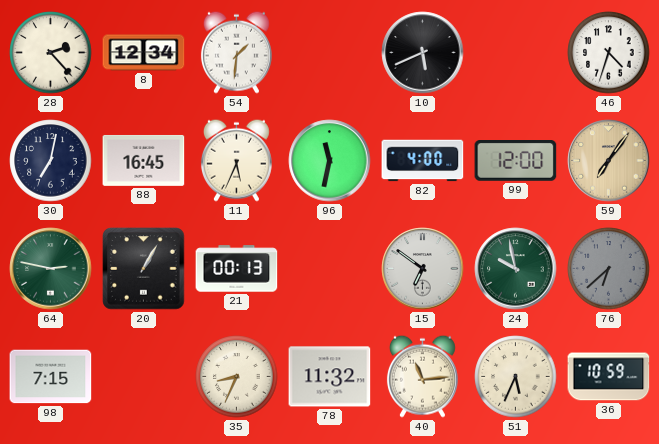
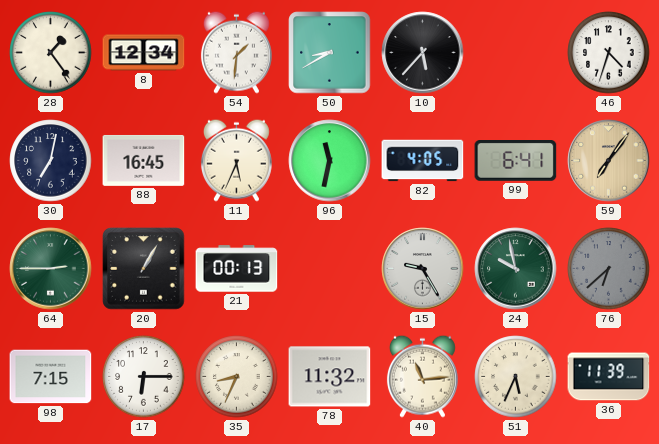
28: 2:23 -> 1:24 (51, 53)
50: none -> 8:40 (330, 53)
10: 5:41 -> 5:37 (423, 53)
82: 4:00 -> 4:05 (423, 161)
99: 12:00 -> 6:41 (516, 161)
64: 2:47 -> 2:45 (51, 269)
15: 6:51 -> 9:25 (423, 269)
17: none -> 6:15 (144, 377)
36: 10:59 -> 11:39 (609, 377)
